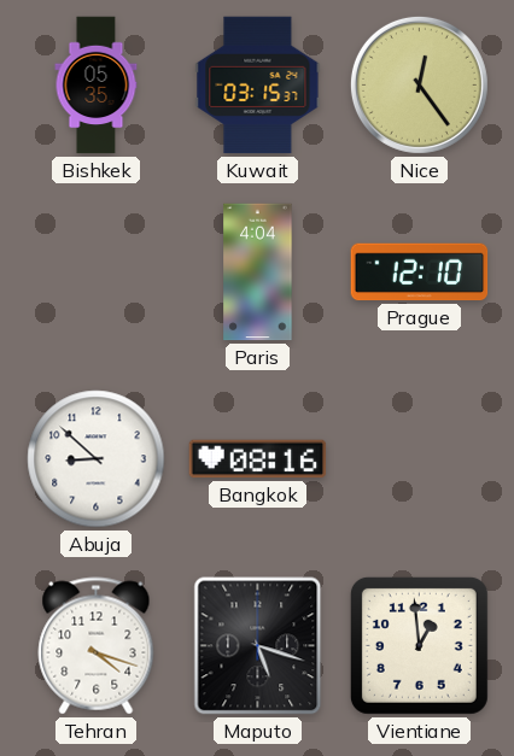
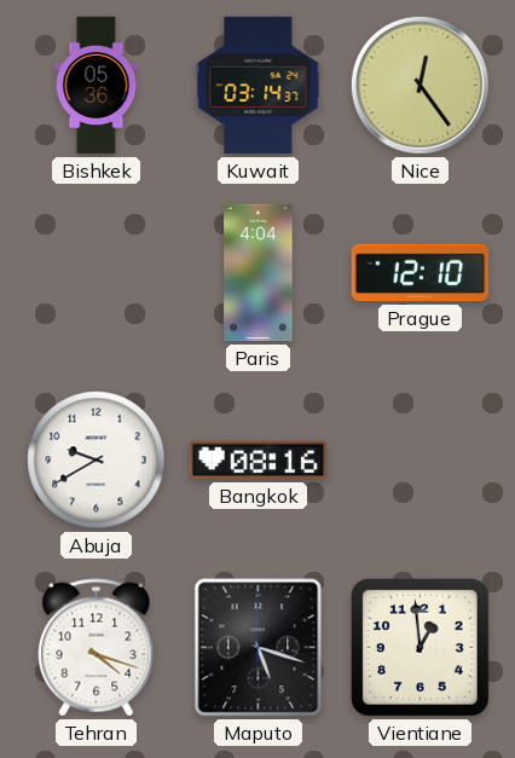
Bishkek: 05:35 -> 05:36 (97, 86)
Kuwait: 03:15 -> 03:14 (259, 86)
Abuja: 8:52 -> 9:40 (97, 461)
